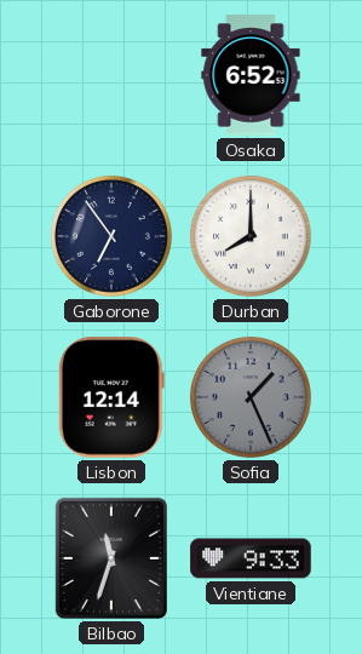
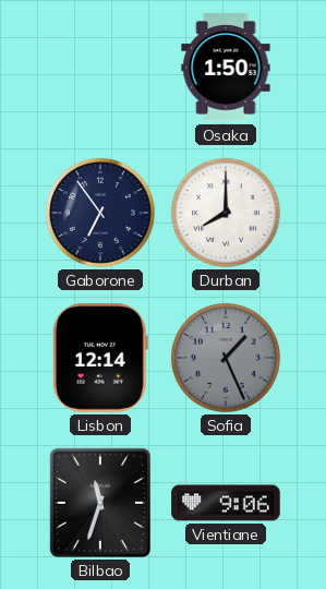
Osaka: 6:52 -> 1:50 (226, 68)
Vientiane: 9:33 -> 9:06 (226, 503)
